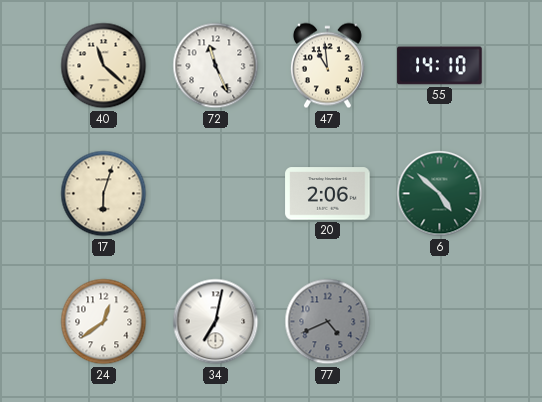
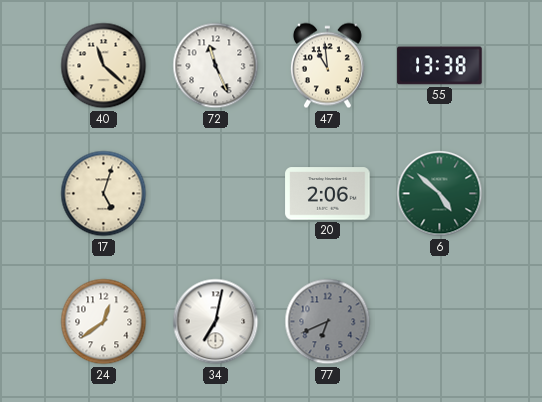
55: 14:10 -> 13:38 (440, 66)
17: 6:03 -> 5:03 (104, 194)
77: 4:41 -> 6:41 (328, 322)
